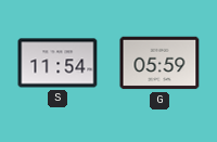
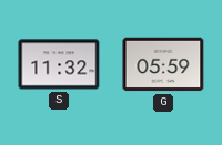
S: 11:54 -> 11:32 (59, 64)
